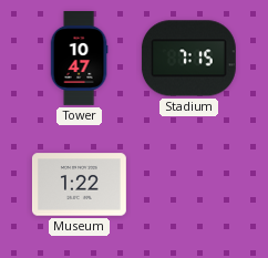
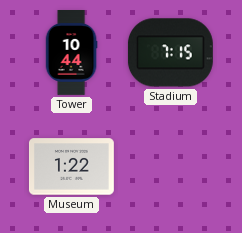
Tower: 10:47 -> 10:44 (71, 53)
